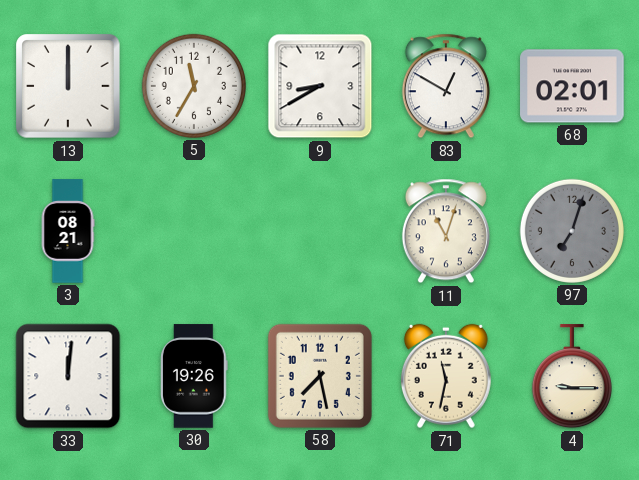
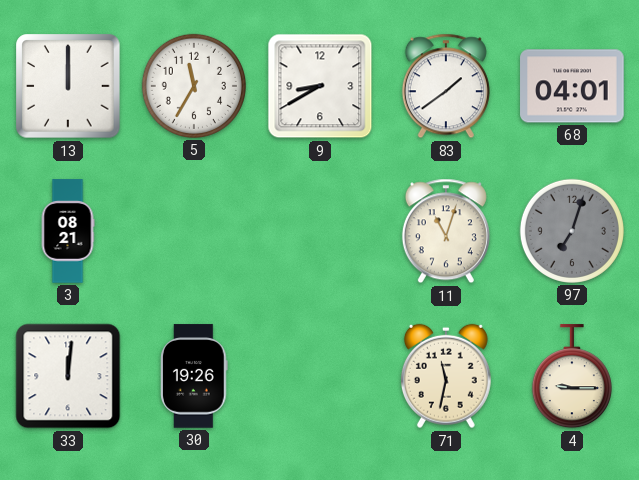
83: 12:50 -> 1:39 (446, 86)
68: 02:01 -> 04:01 (572, 86)
58: 7:28 -> none (320, 376)
